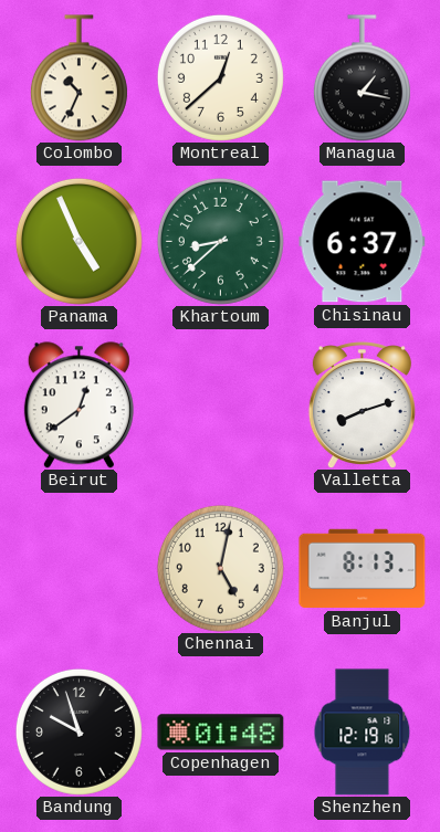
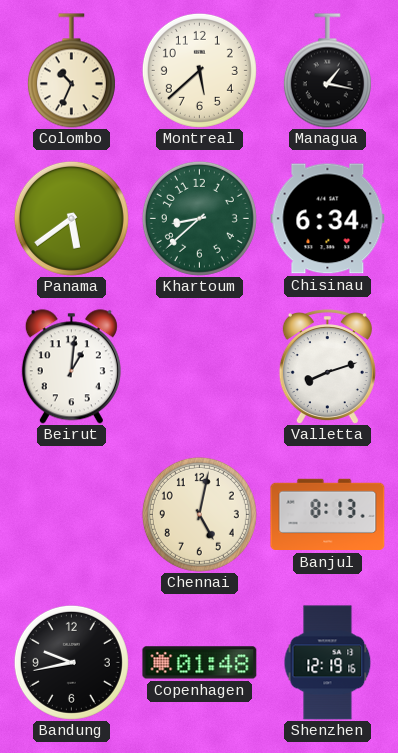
Montreal: 12:38 -> 5:38 (199, 70)
Panama: 4:56 -> 5:39 (71, 218)
Chisinau: 6:37 -> 6:34 (328, 219)
Beirut: 12:39 -> 1:01 (71, 367)
Bandung: 9:57 -> 9:43 (71, 662)
